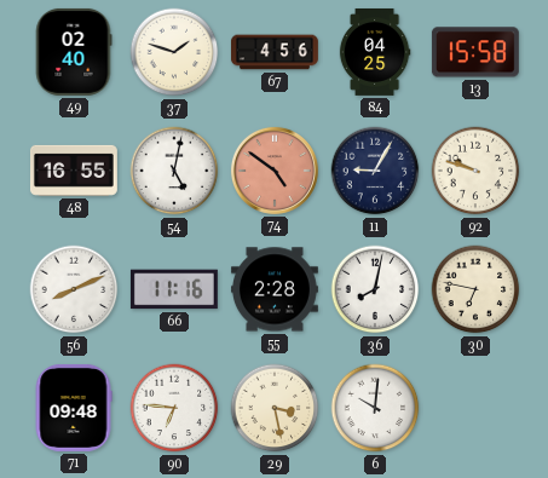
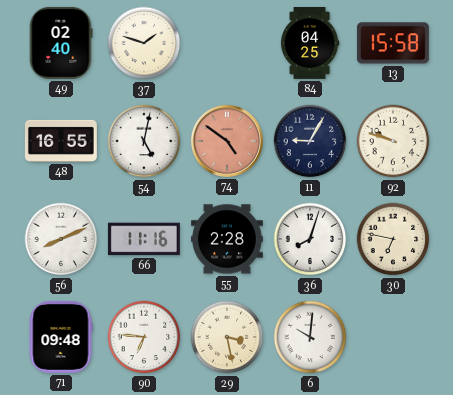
67: 4:56 -> none (275, 52)
36: 8:02 -> 8:03 (310, 239)
